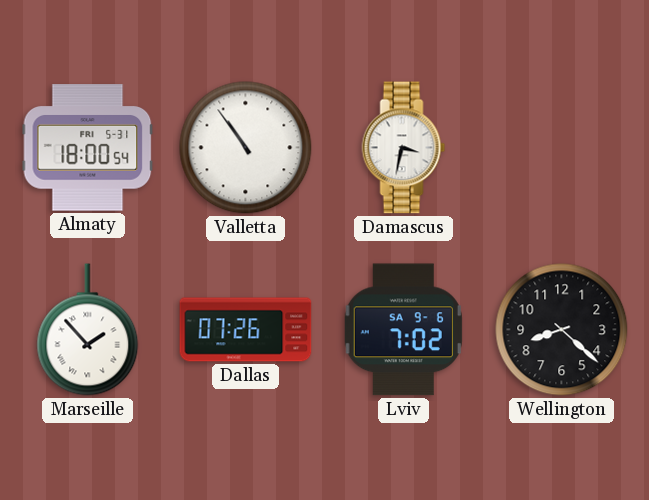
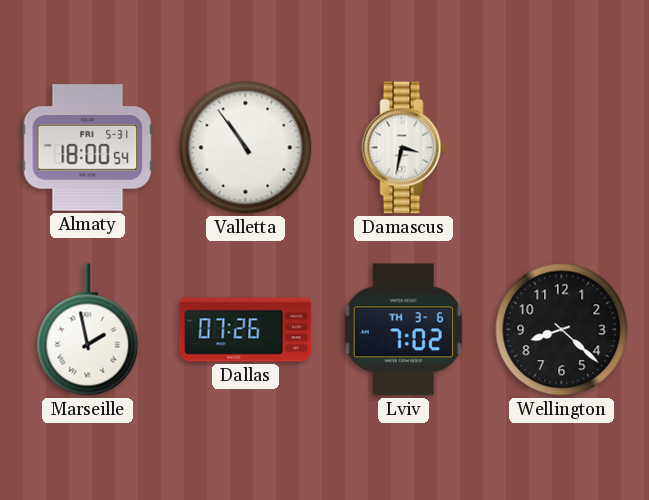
Marseille: 1:53 -> 1:58 (88, 330)
Lviv date: SA 9-6 -> TH 3-6 (403, 330)
